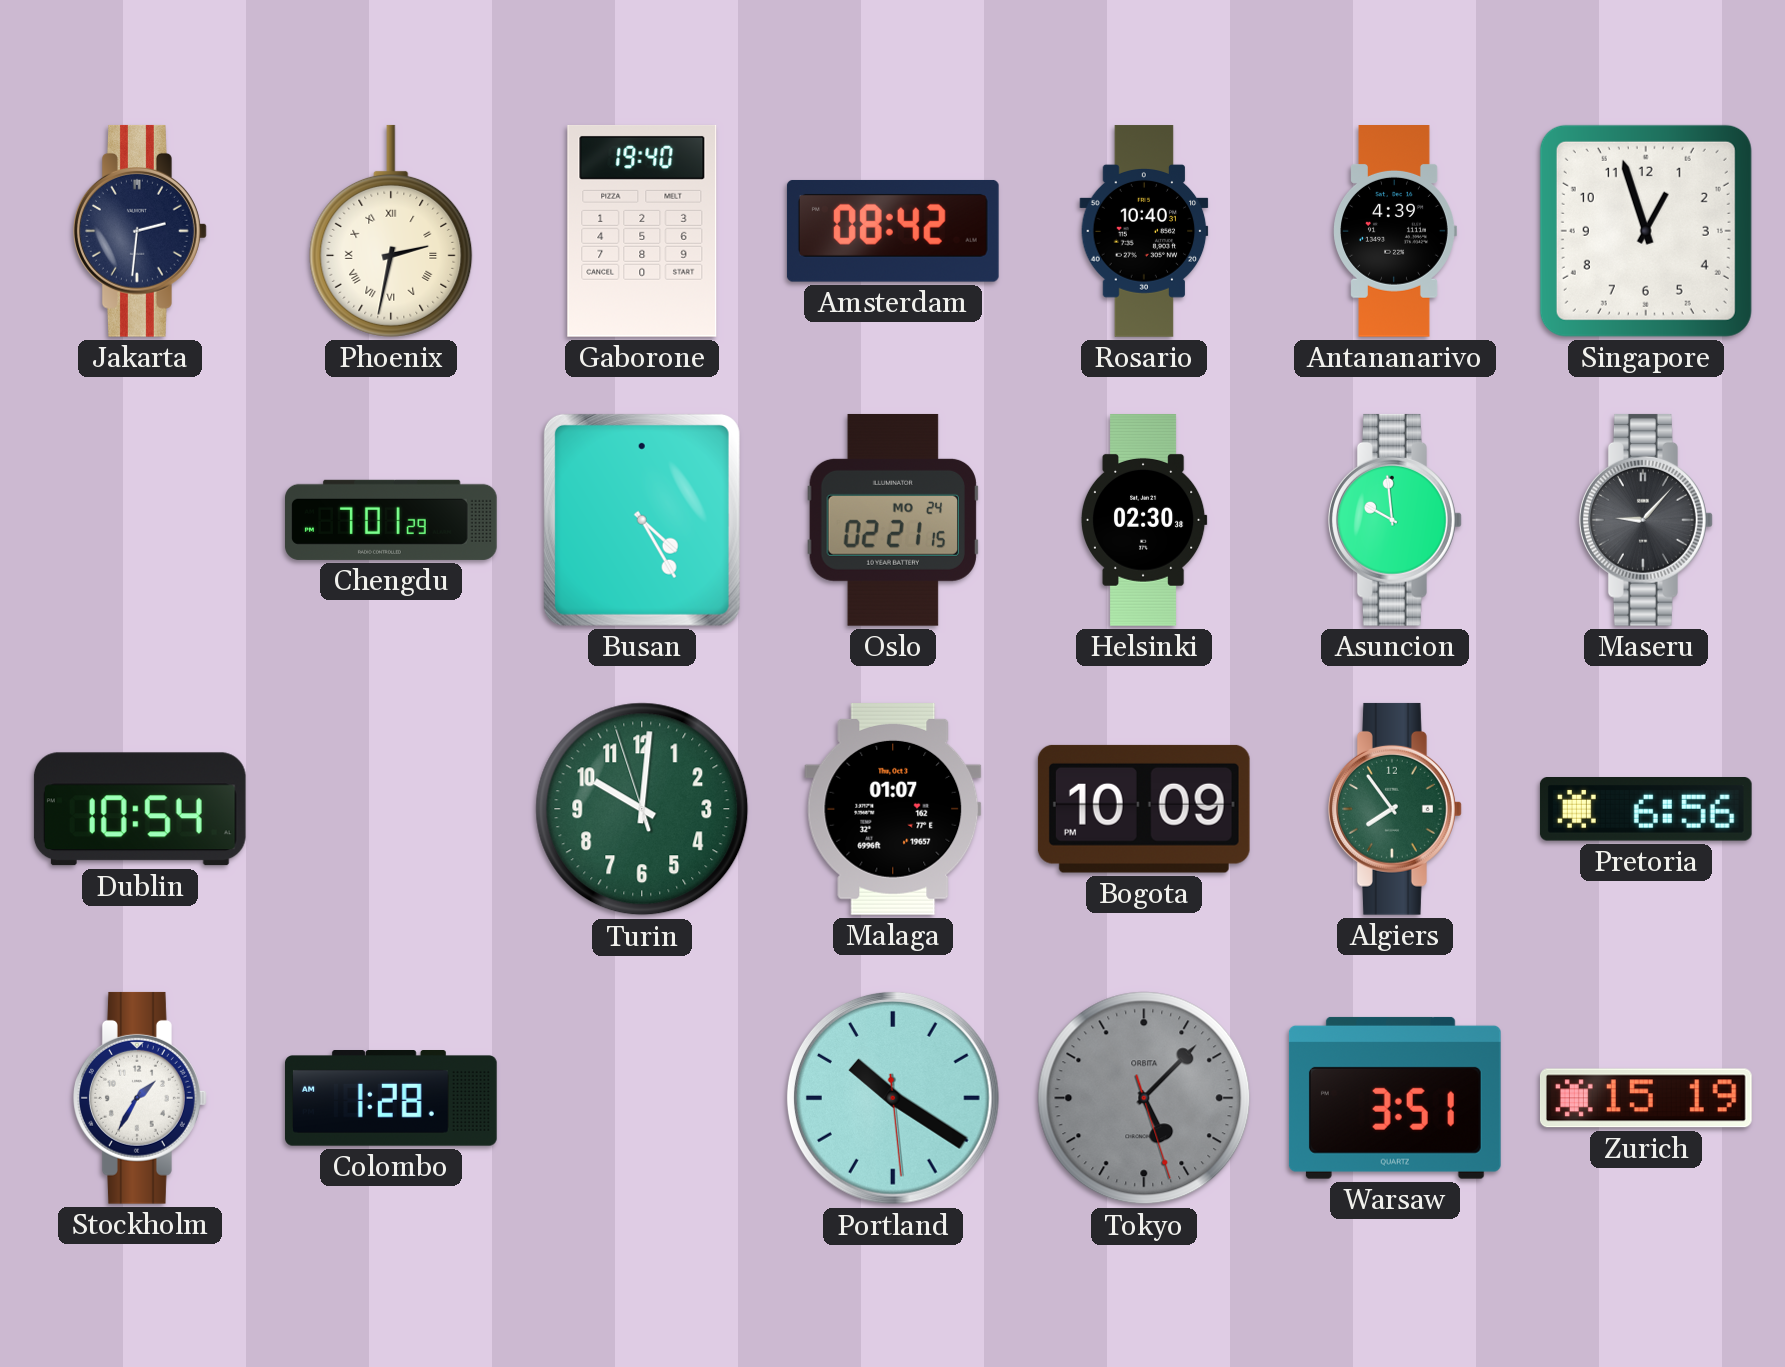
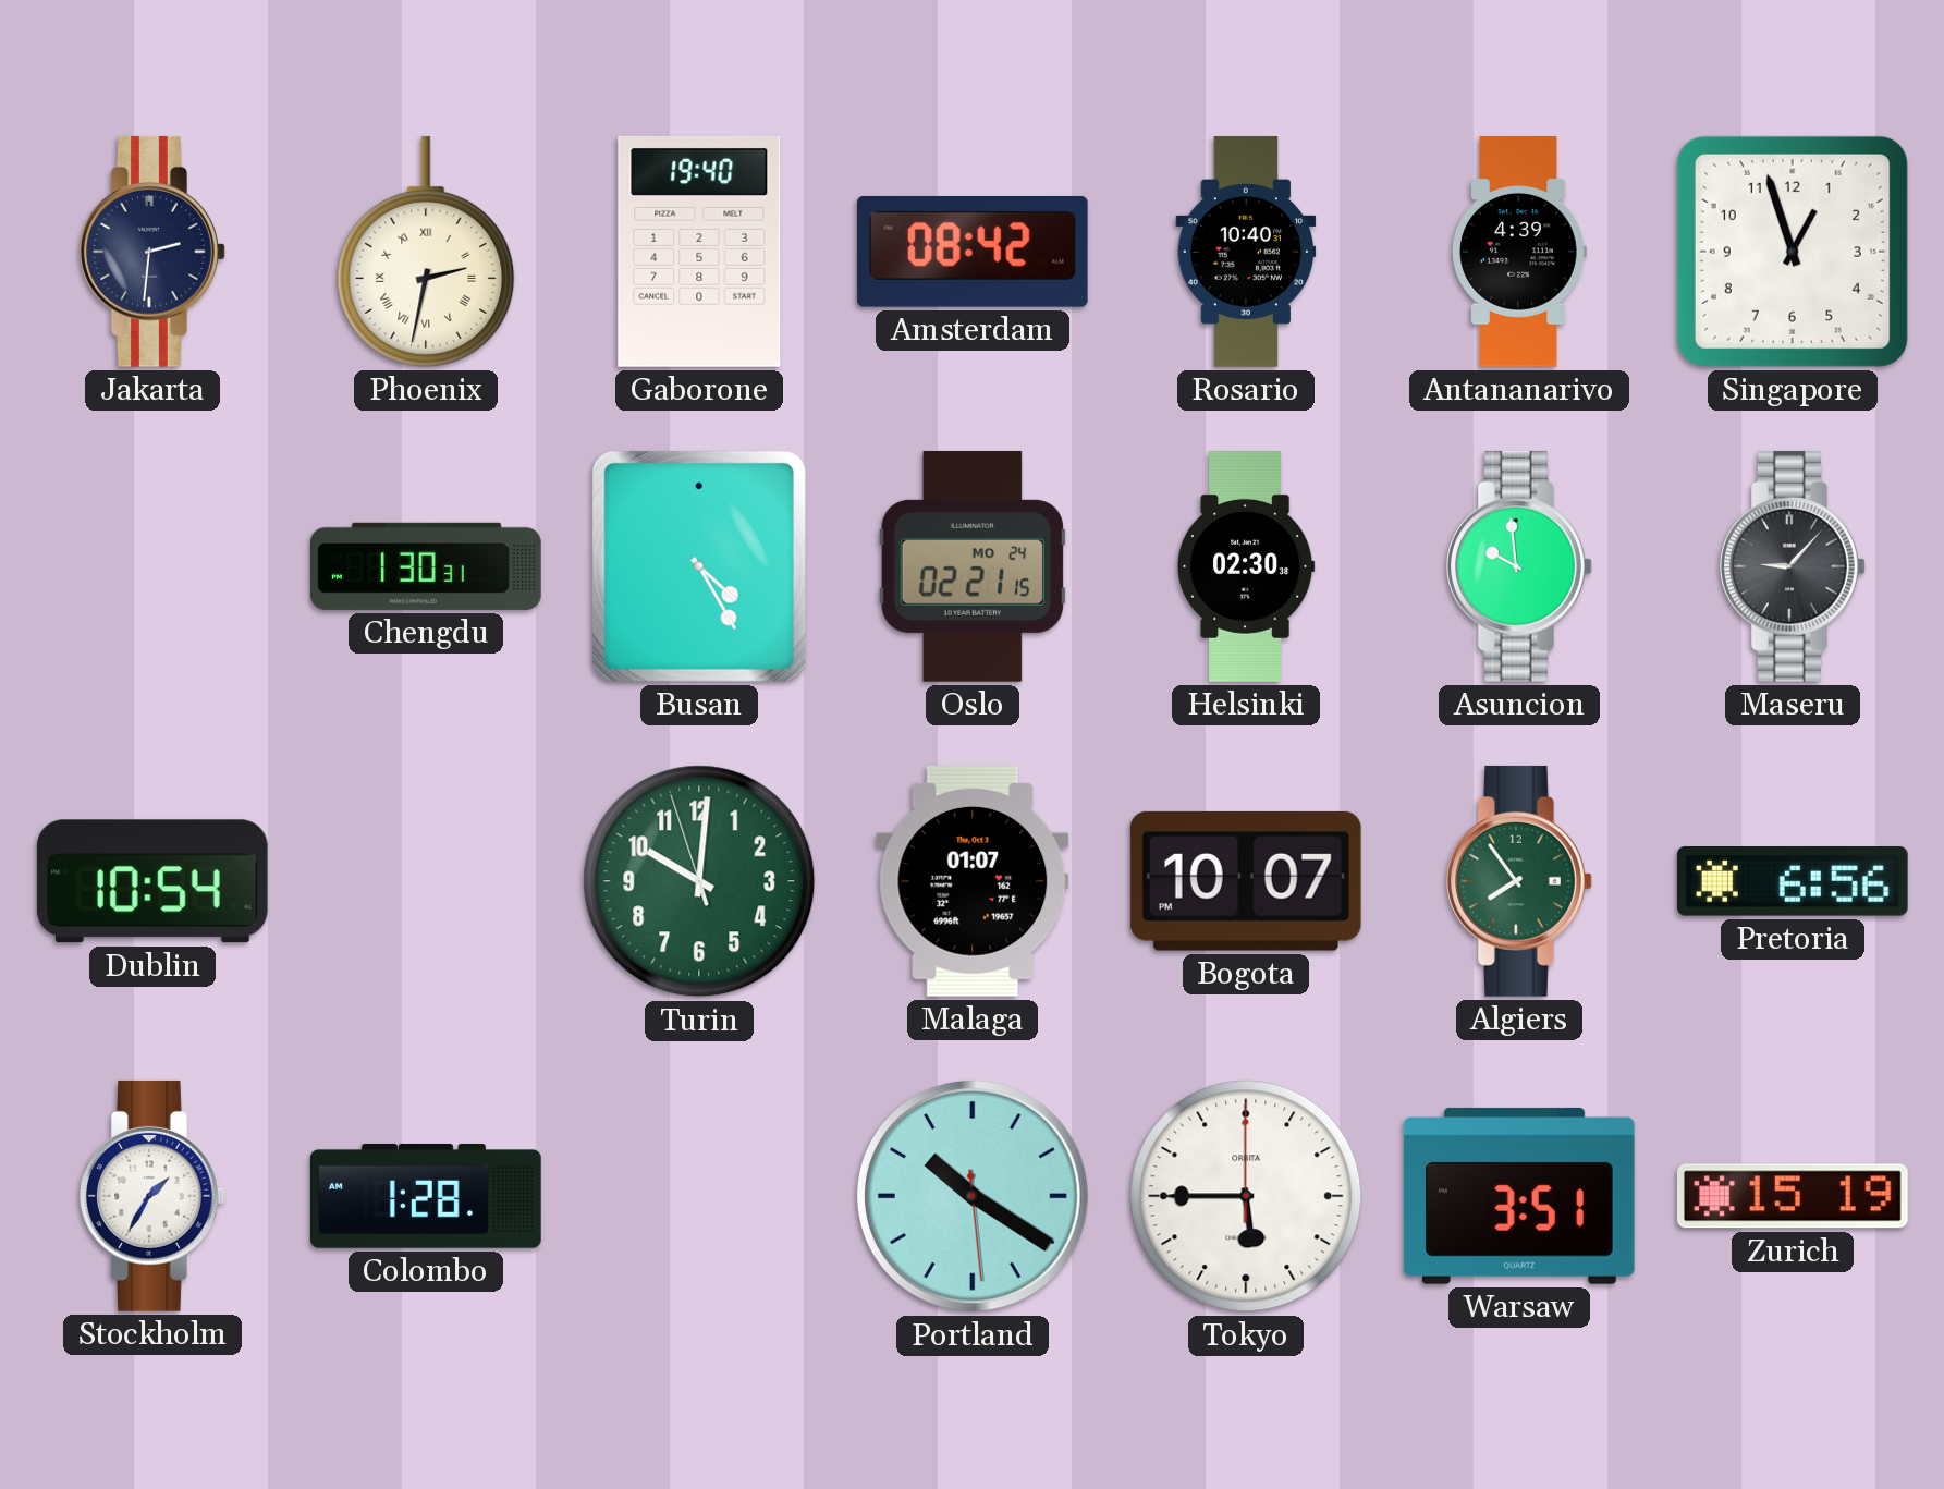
Chengdu: 7:01 -> 1:30 (427, 566)
Bogota: 10:09 -> 10:07 (1246, 881)
Tokyo: 5:07 -> 5:45 (1246, 1196)
Tokyo dial: grey -> white (1246, 1196)
